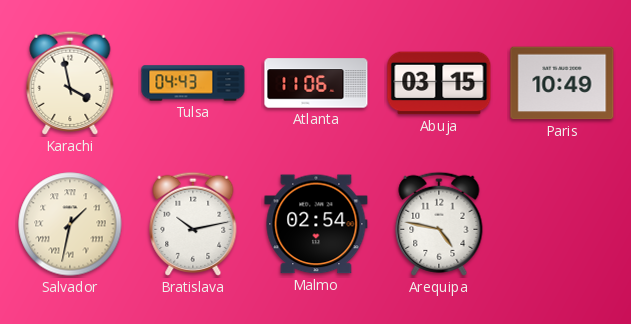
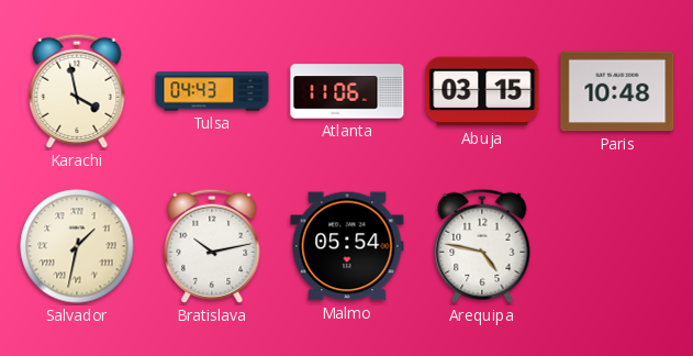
Paris: 10:49 -> 10:48 (617, 91)
Malmo: 02:54 -> 05:54 (347, 246)
